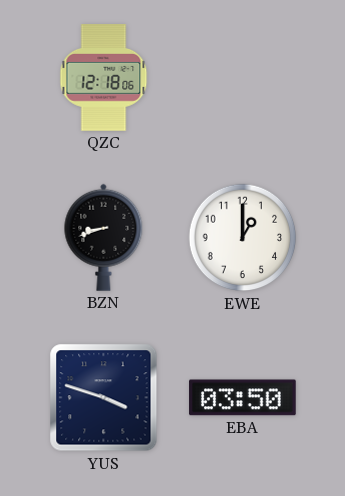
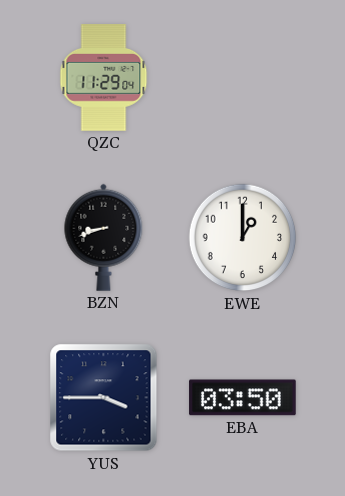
QZC: 12:18 -> 11:29 (104, 78)
YUS: 3:48 -> 3:45 (104, 398)
